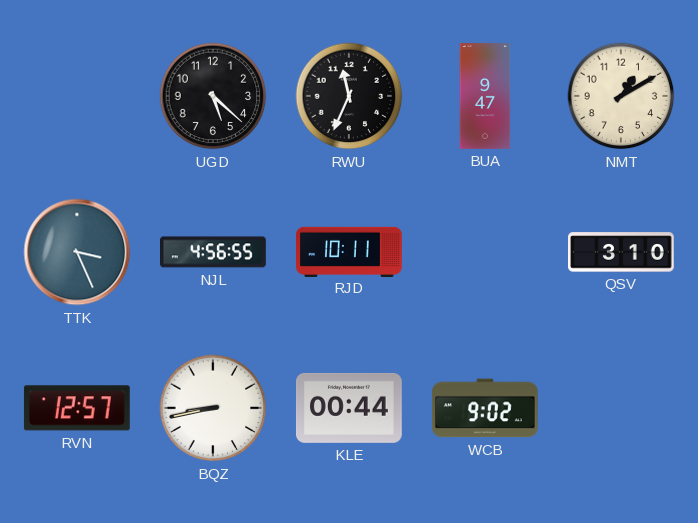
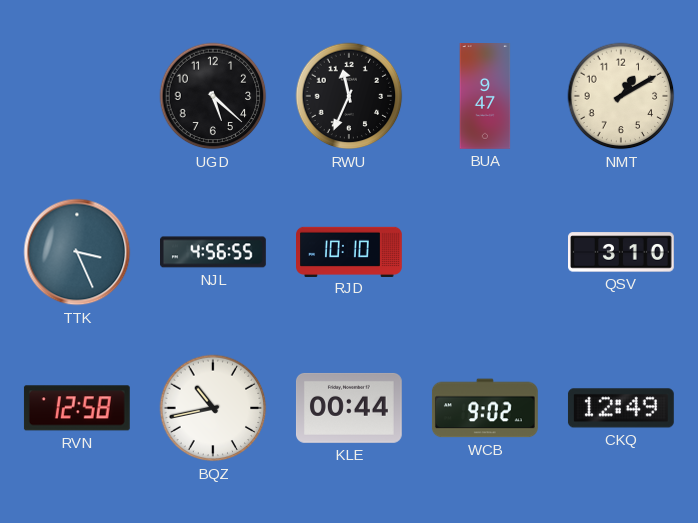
RJD: 10:11 -> 10:10 (349, 251)
RVN: 12:57 -> 12:58 (77, 408)
BQZ: 8:43 -> 10:43 (213, 408)
CKQ: none -> 12:49 (621, 408)
